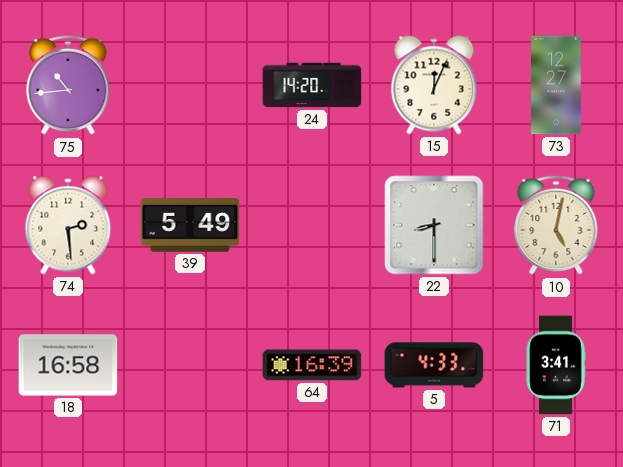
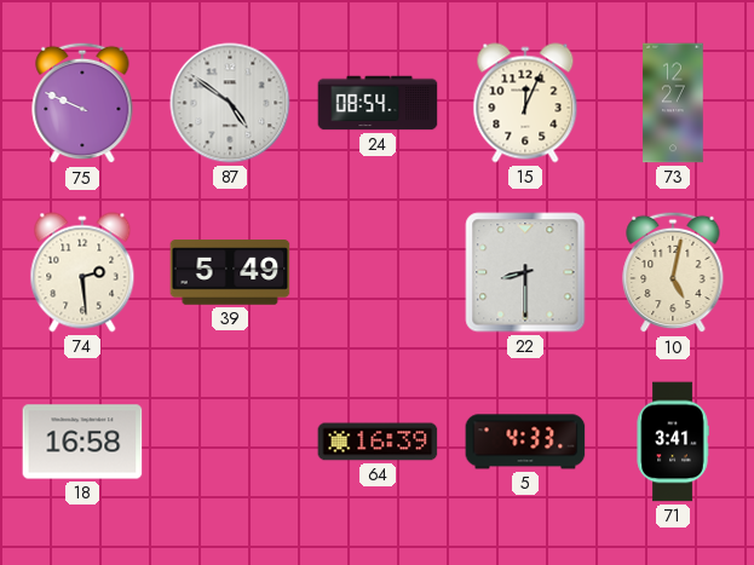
75: 10:44 -> 9:49 (82, 103)
87: none -> 4:51 (230, 103)
24: 14:20 -> 08:54 (378, 103)
